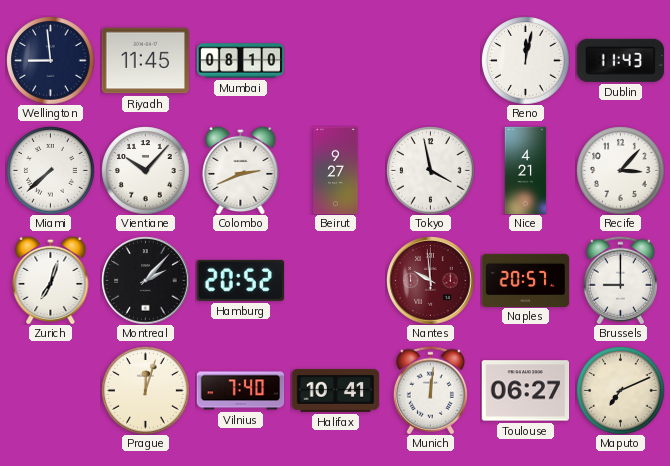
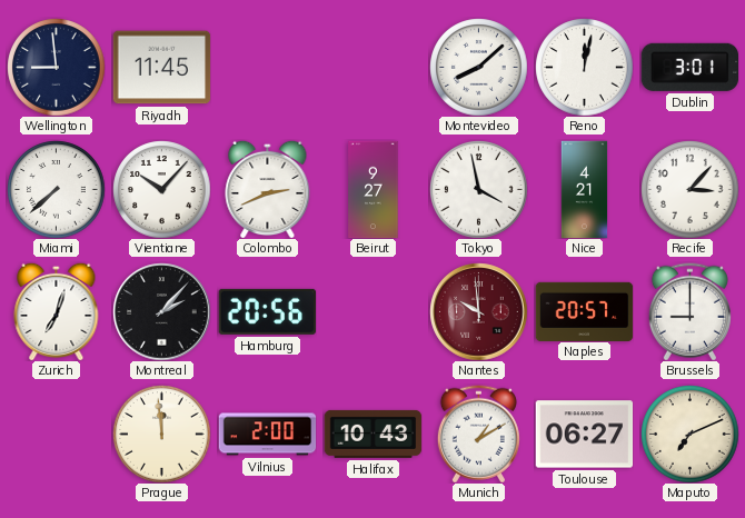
Mumbai: 08:10 -> none (240, 61)
Montevideo: none -> 8:08 (478, 67)
Dublin: 11:43 -> 3:01 (689, 67)
Hamburg: 20:52 -> 20:56 (267, 311)
Prague: 12:03 -> 11:59 (161, 434)
Vilnius: 7:40 -> 2:00 (267, 435)
Halifax: 10:41 -> 10:43 (372, 434)
Munich: 12:01 -> 1:10 (478, 434)
